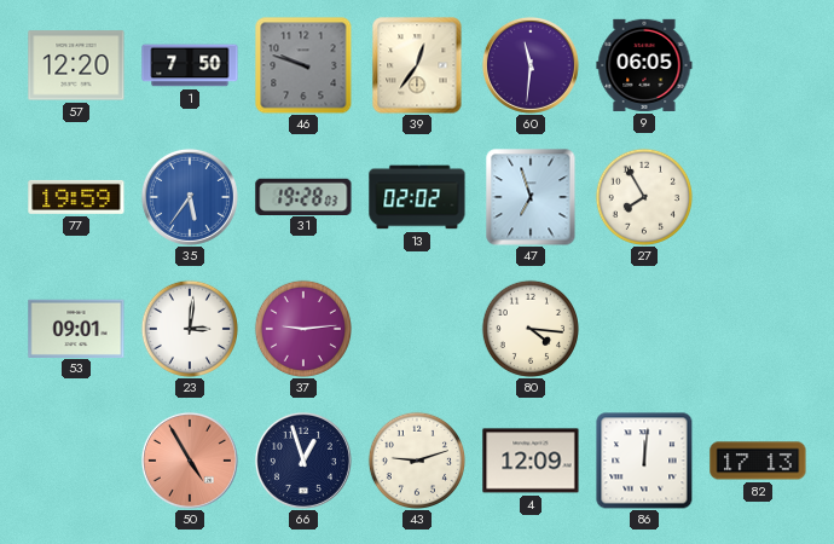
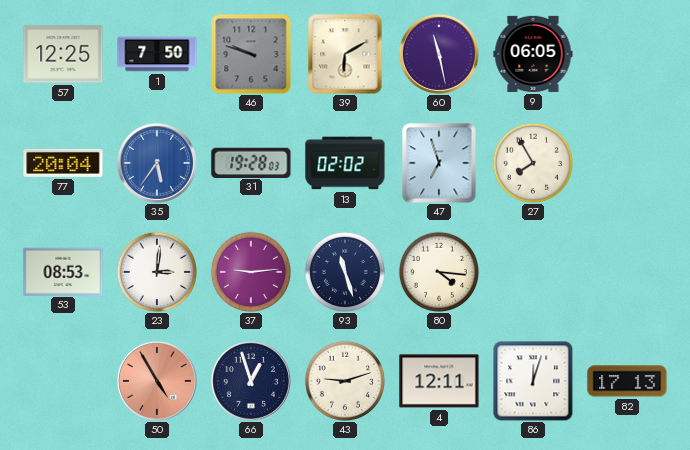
57: 12:20 -> 12:25 (63, 54)
39: 12:36 -> 6:10 (345, 54)
60: 11:31 -> 11:28 (439, 54)
77: 19:59 -> 20:04 (63, 163)
53: 09:01 -> 08:53 (63, 271)
93: none -> 11:27 (344, 271)
4: 12:09 -> 12:11 (439, 381)
86: 12:01 -> 12:03 (533, 381)
